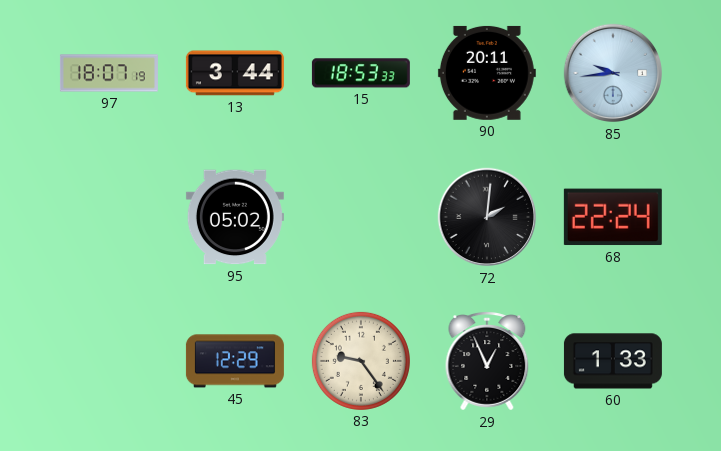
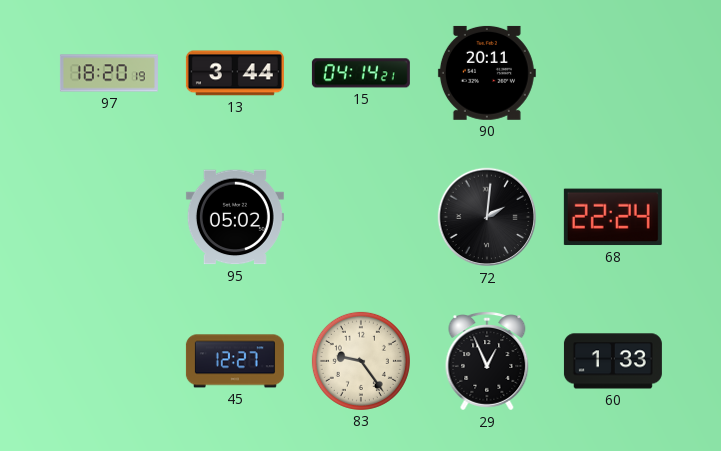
97: 18:07 -> 18:20 (109, 73)
15: 18:53 -> 04:14 (361, 73)
85: 9:44 -> none (613, 73)
45: 12:29 -> 12:27 (235, 361)
